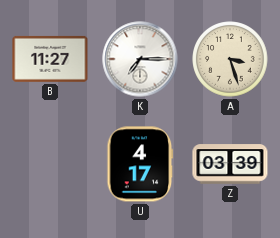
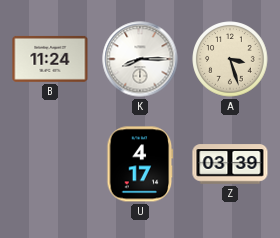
B: 11:27 -> 11:24 (50, 59)
K: 7:15 -> 8:15 (140, 59)
